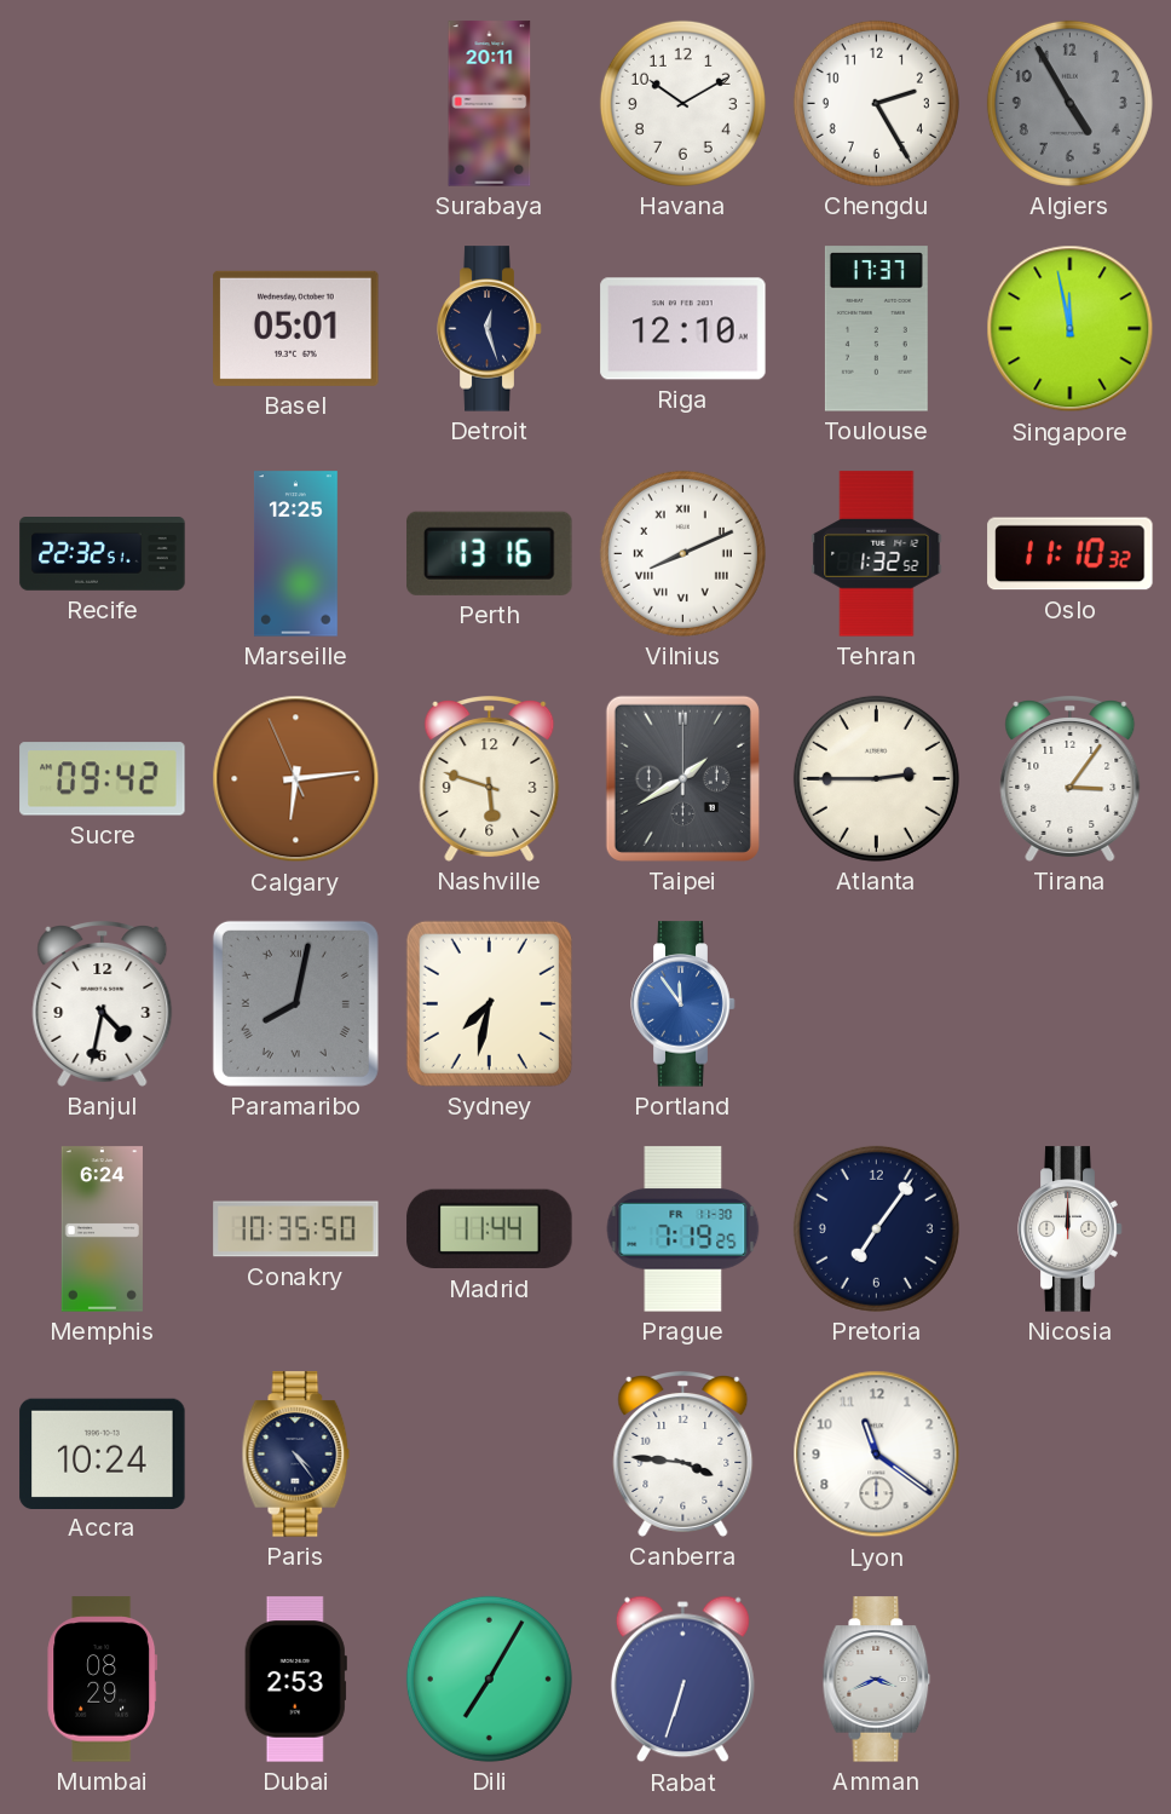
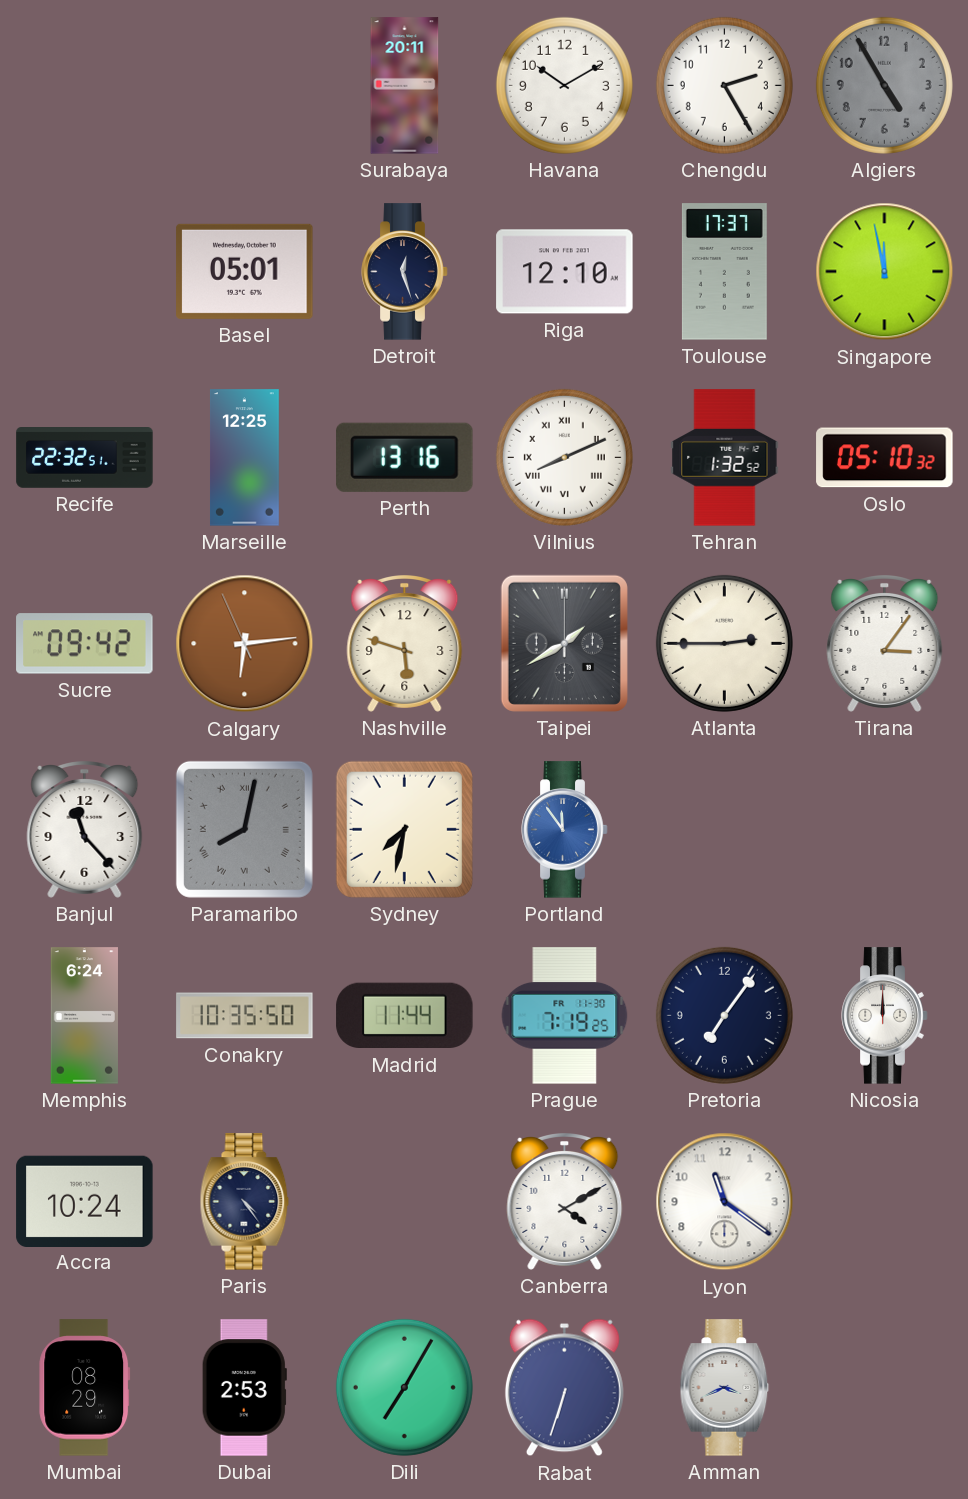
Oslo: 11:10 -> 05:10 (885, 458)
Banjul: 4:32 -> 11:23 (85, 830)
Canberra: 3:46 -> 4:10 (565, 1202)
